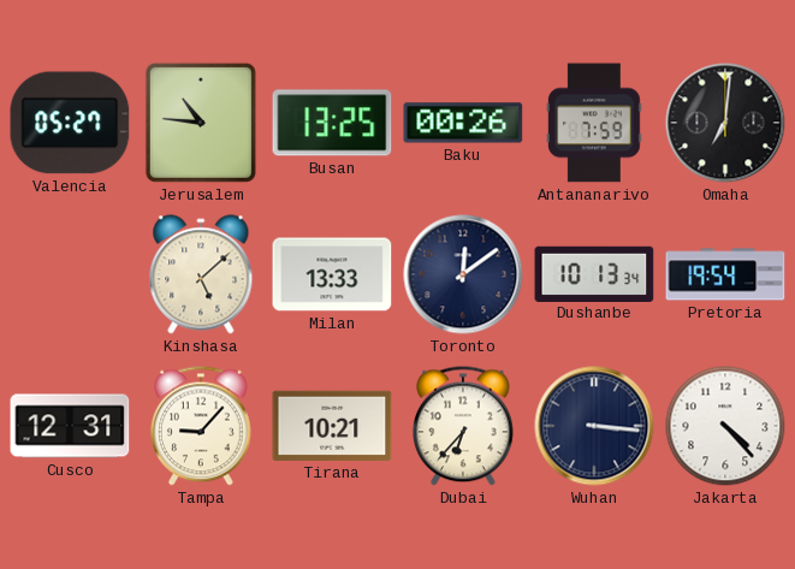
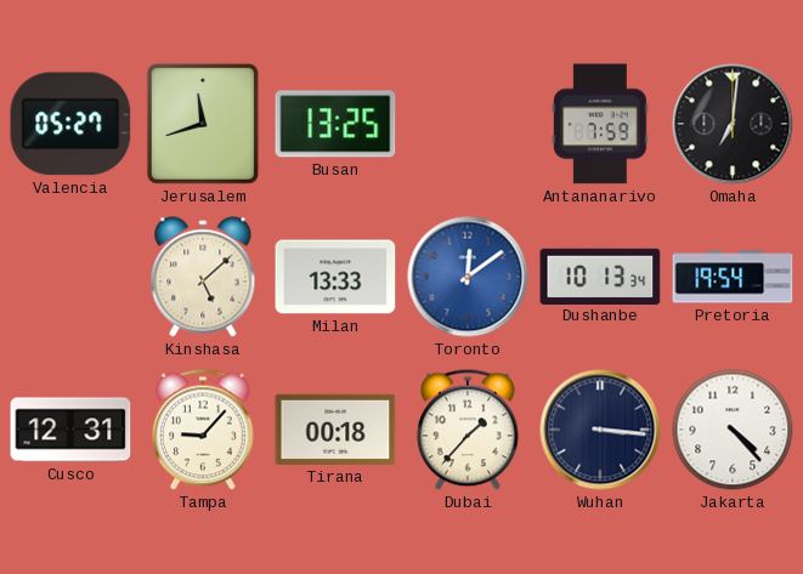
Jerusalem: 10:46 -> 11:42 (203, 124)
Baku: 00:26 -> none (463, 123)
Toronto dial: navy -> blue (468, 277)
Tirana: 10:21 -> 00:18 (335, 430)
Dubai: 6:37 -> 1:37 (469, 430)
